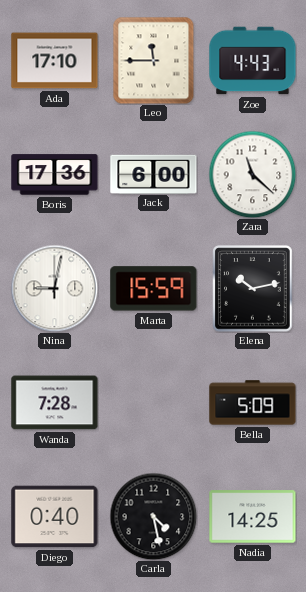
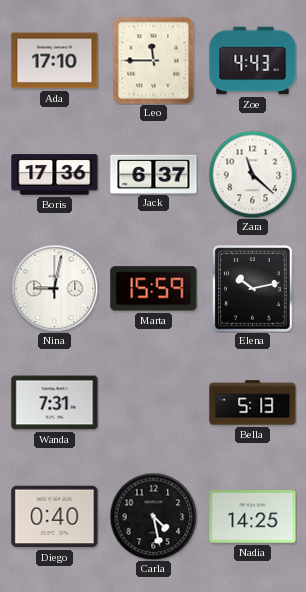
Jack: 6:00 -> 6:37 (154, 174)
Wanda: 7:28 -> 7:31 (55, 403)
Bella: 5:09 -> 5:13 (253, 403)
